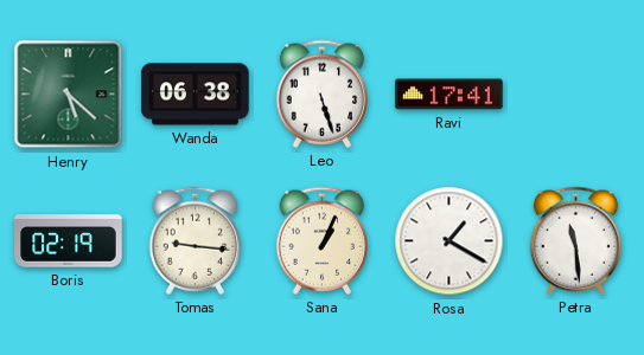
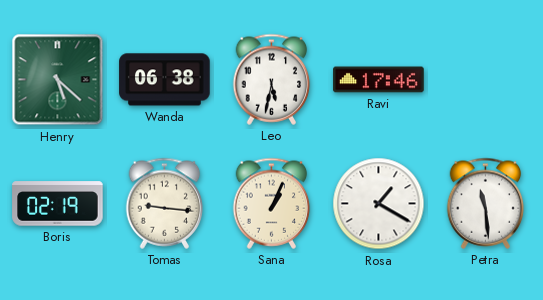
Leo: 5:27 -> 5:32 (272, 79)
Ravi: 17:41 -> 17:46 (379, 80)
